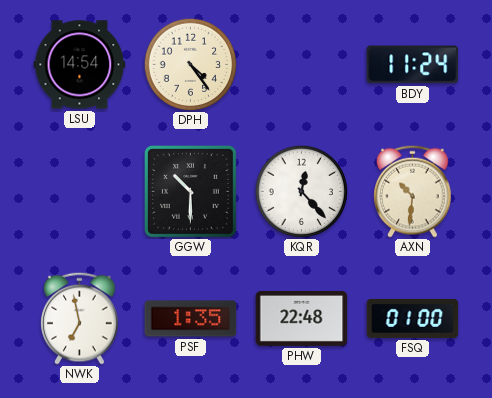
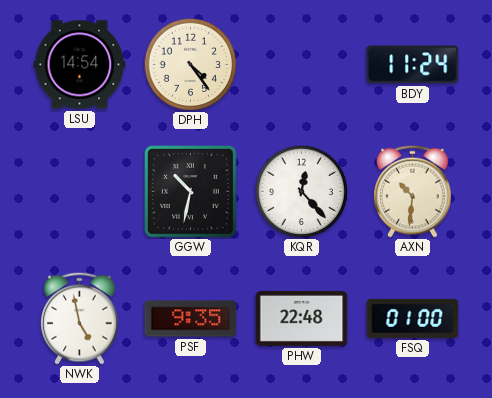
GGW: 10:30 -> 10:32 (191, 192)
NWK: 6:58 -> 4:58 (80, 318)
PSF: 1:35 -> 9:35 (191, 319)
